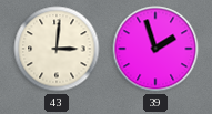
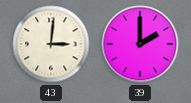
39: 1:57 -> 2:00 (140, 44)
